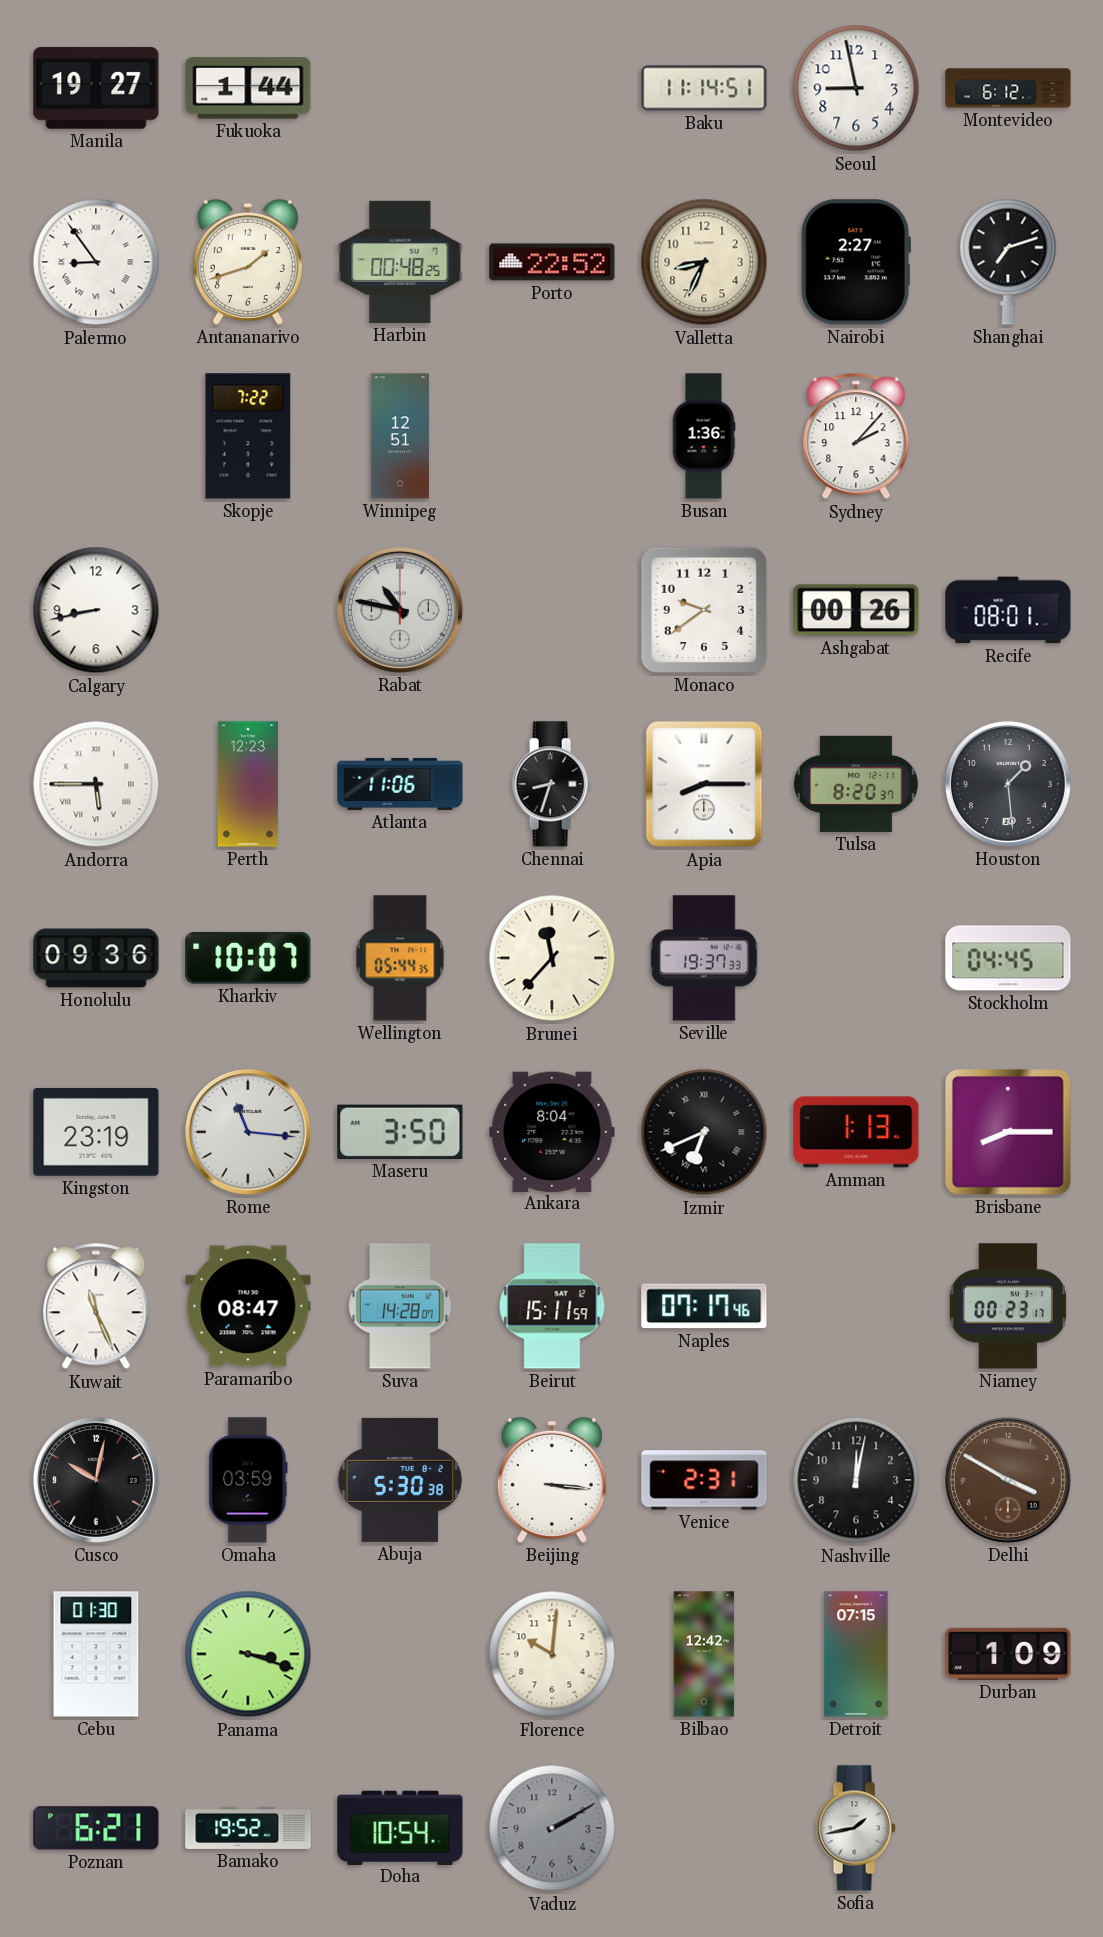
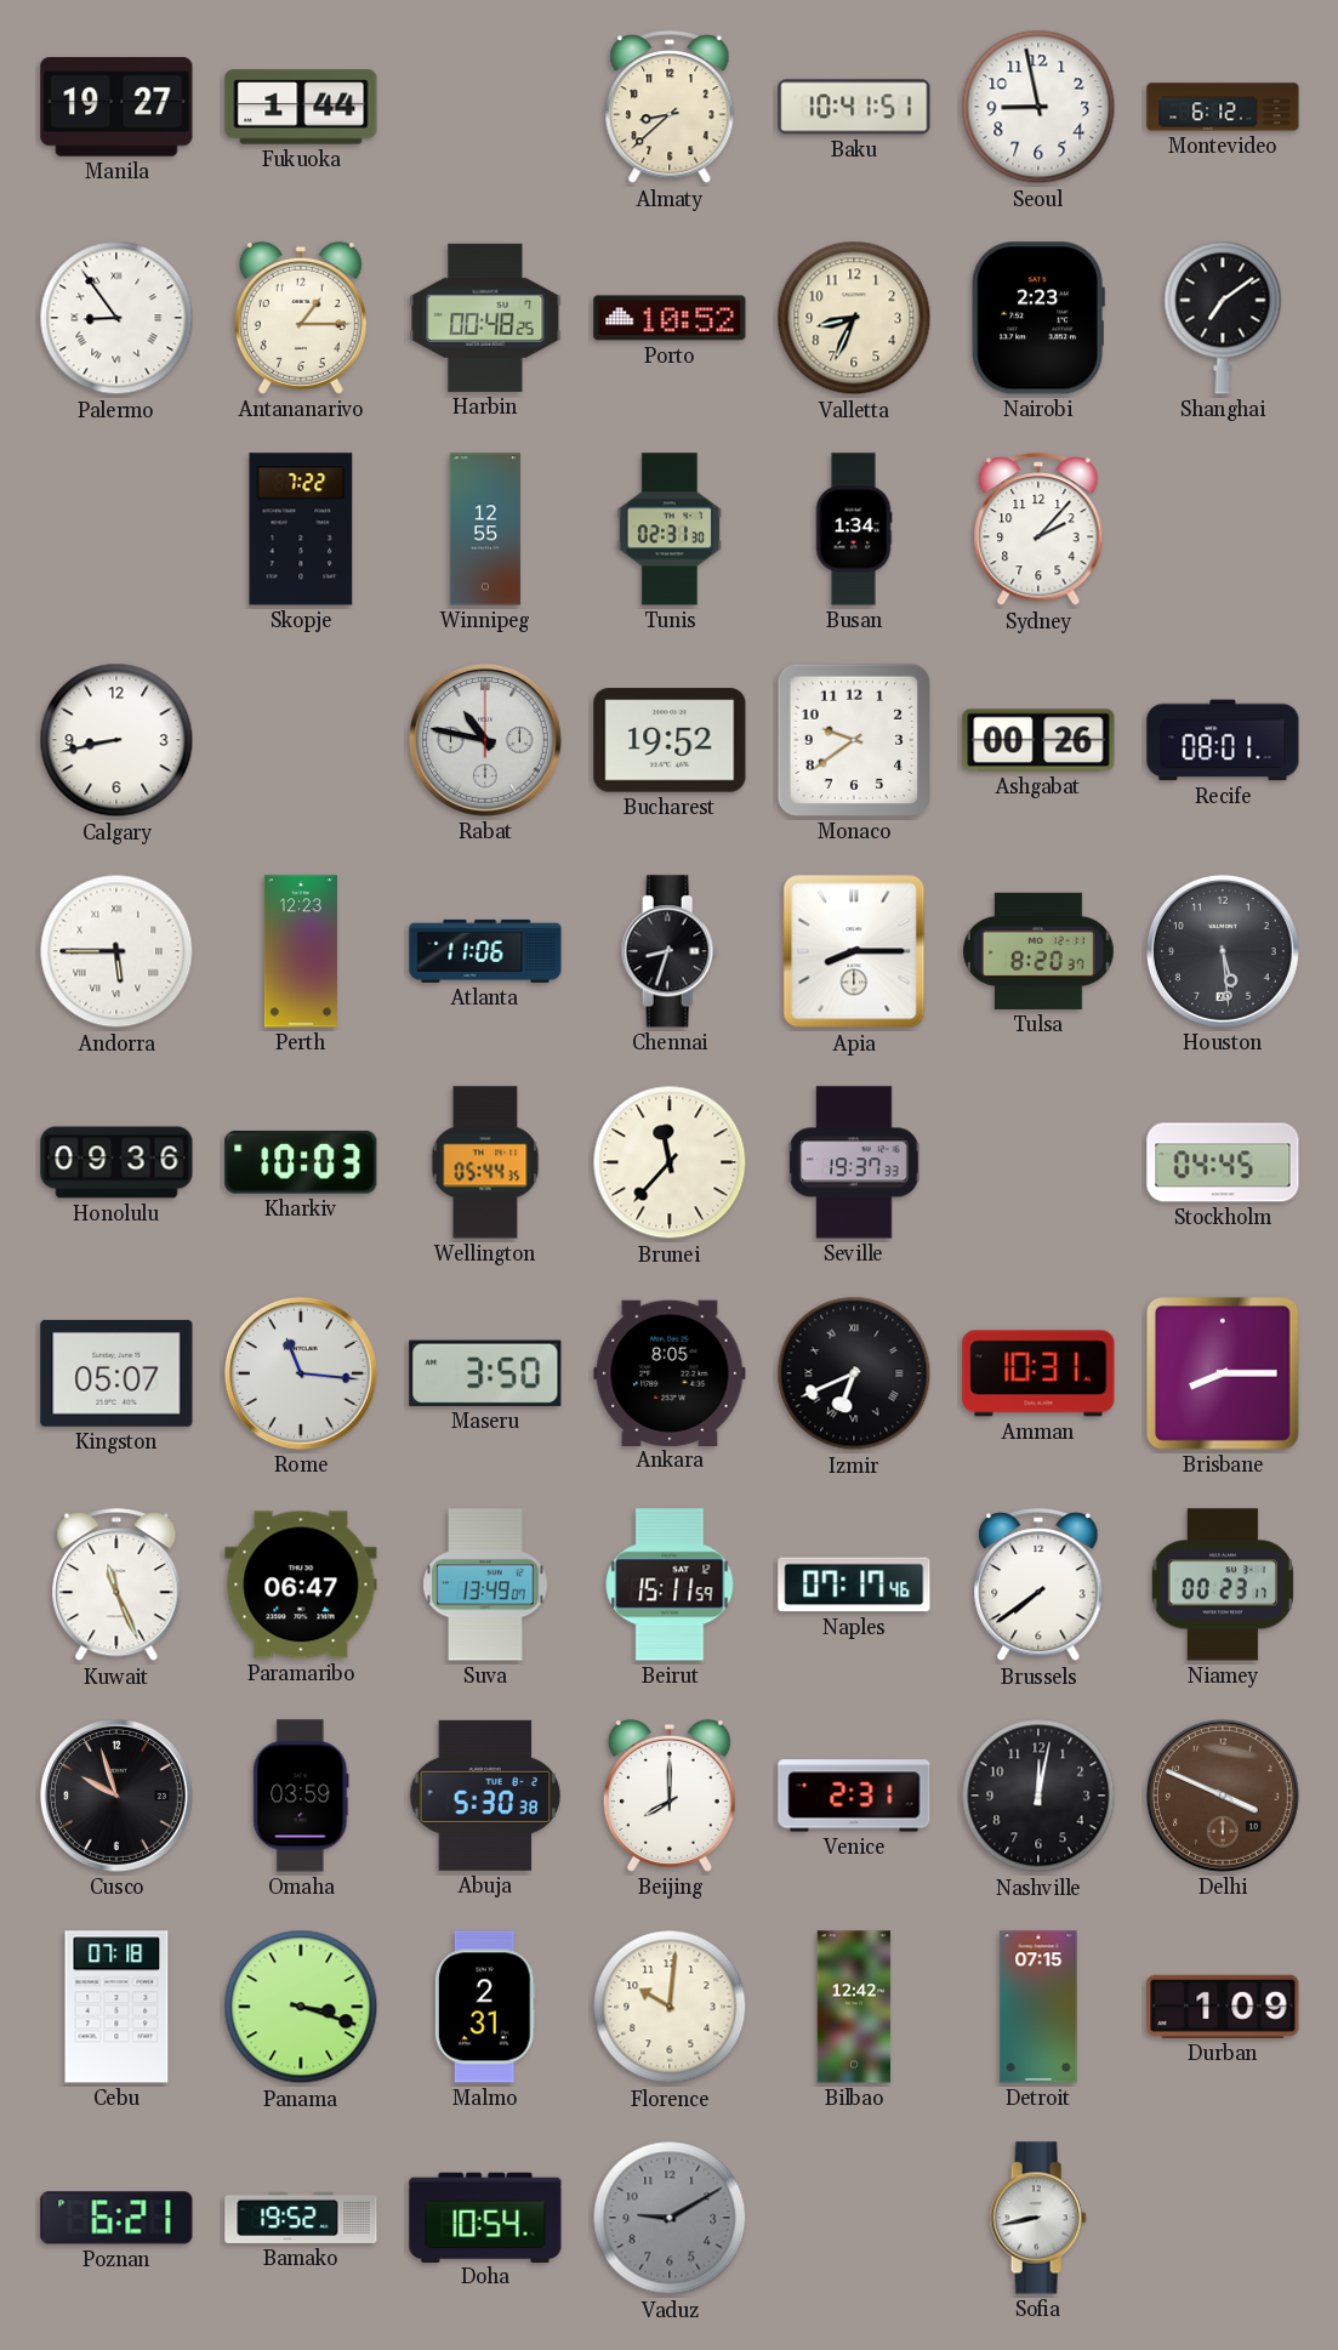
Almaty: none -> 8:38 (670, 108)
Baku: 11:14 -> 10:41 (854, 107)
Antananarivo: 1:42 -> 1:15 (301, 318)
Porto: 22:52 -> 10:52 (670, 318)
Nairobi: 2:27 -> 2:23 (1038, 318)
Shanghai: 7:12 -> 7:09 (1223, 318)
Winnipeg: 12:51 -> 12:55 (485, 529)
Tunis: none -> 02:31 (668, 529)
Busan: 1:36 -> 1:34 (854, 529)
Bucharest: none -> 19:52 (670, 740)
Houston: 1:29 -> 5:29 (1223, 951)
Kharkiv: 10:07 -> 10:03 (301, 1162)
Kingston: 23:19 -> 05:07 (116, 1373)
Ankara: 8:04 -> 8:05 (670, 1372)
Amman: 1:13 -> 10:31 (1038, 1373)
Paramaribo: 08:47 -> 06:47 (301, 1584)
Suva: 14:28 -> 13:49 (485, 1584)
Brussels: none -> 7:39 (1038, 1586)
Cusco: 10:02 -> 9:57 (116, 1796)
Beijing: 3:16 -> 8:00 (670, 1796)
Delhi: 3:50 -> 3:49 (1223, 1796)
Cebu: 01:30 -> 07:18 (116, 2007)
Malmo: none -> 2:31 (485, 2007)
Vaduz: 2:10 -> 9:10 (670, 2218)
Sofia: 1:43 -> 8:43 (1038, 2218)
